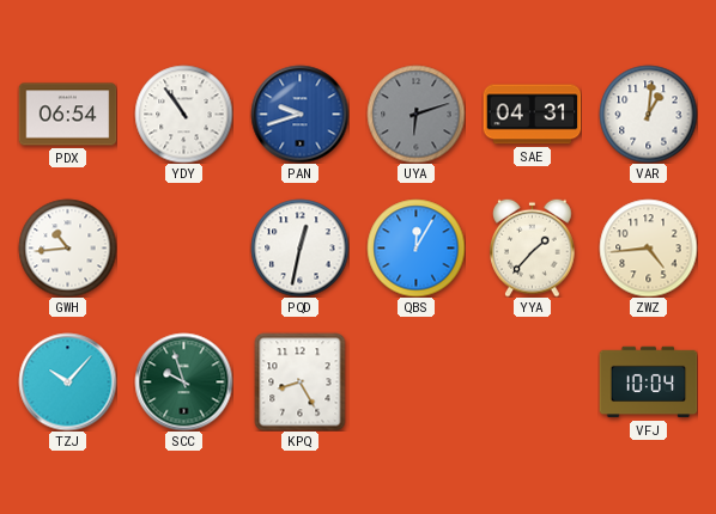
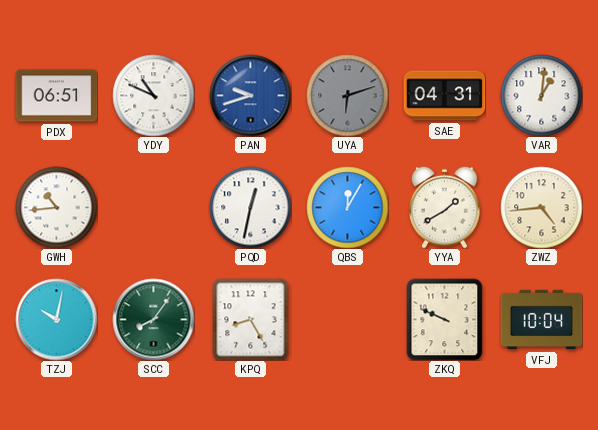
PDX: 06:54 -> 06:51 (56, 96)
YDY: 10:54 -> 10:49 (153, 95)
YYA: 1:37 -> 1:40 (445, 207)
TZJ: 10:07 -> 10:02 (56, 319)
SCC: 9:57 -> 8:06 (153, 319)
ZKQ: none -> 9:49 (445, 319)
